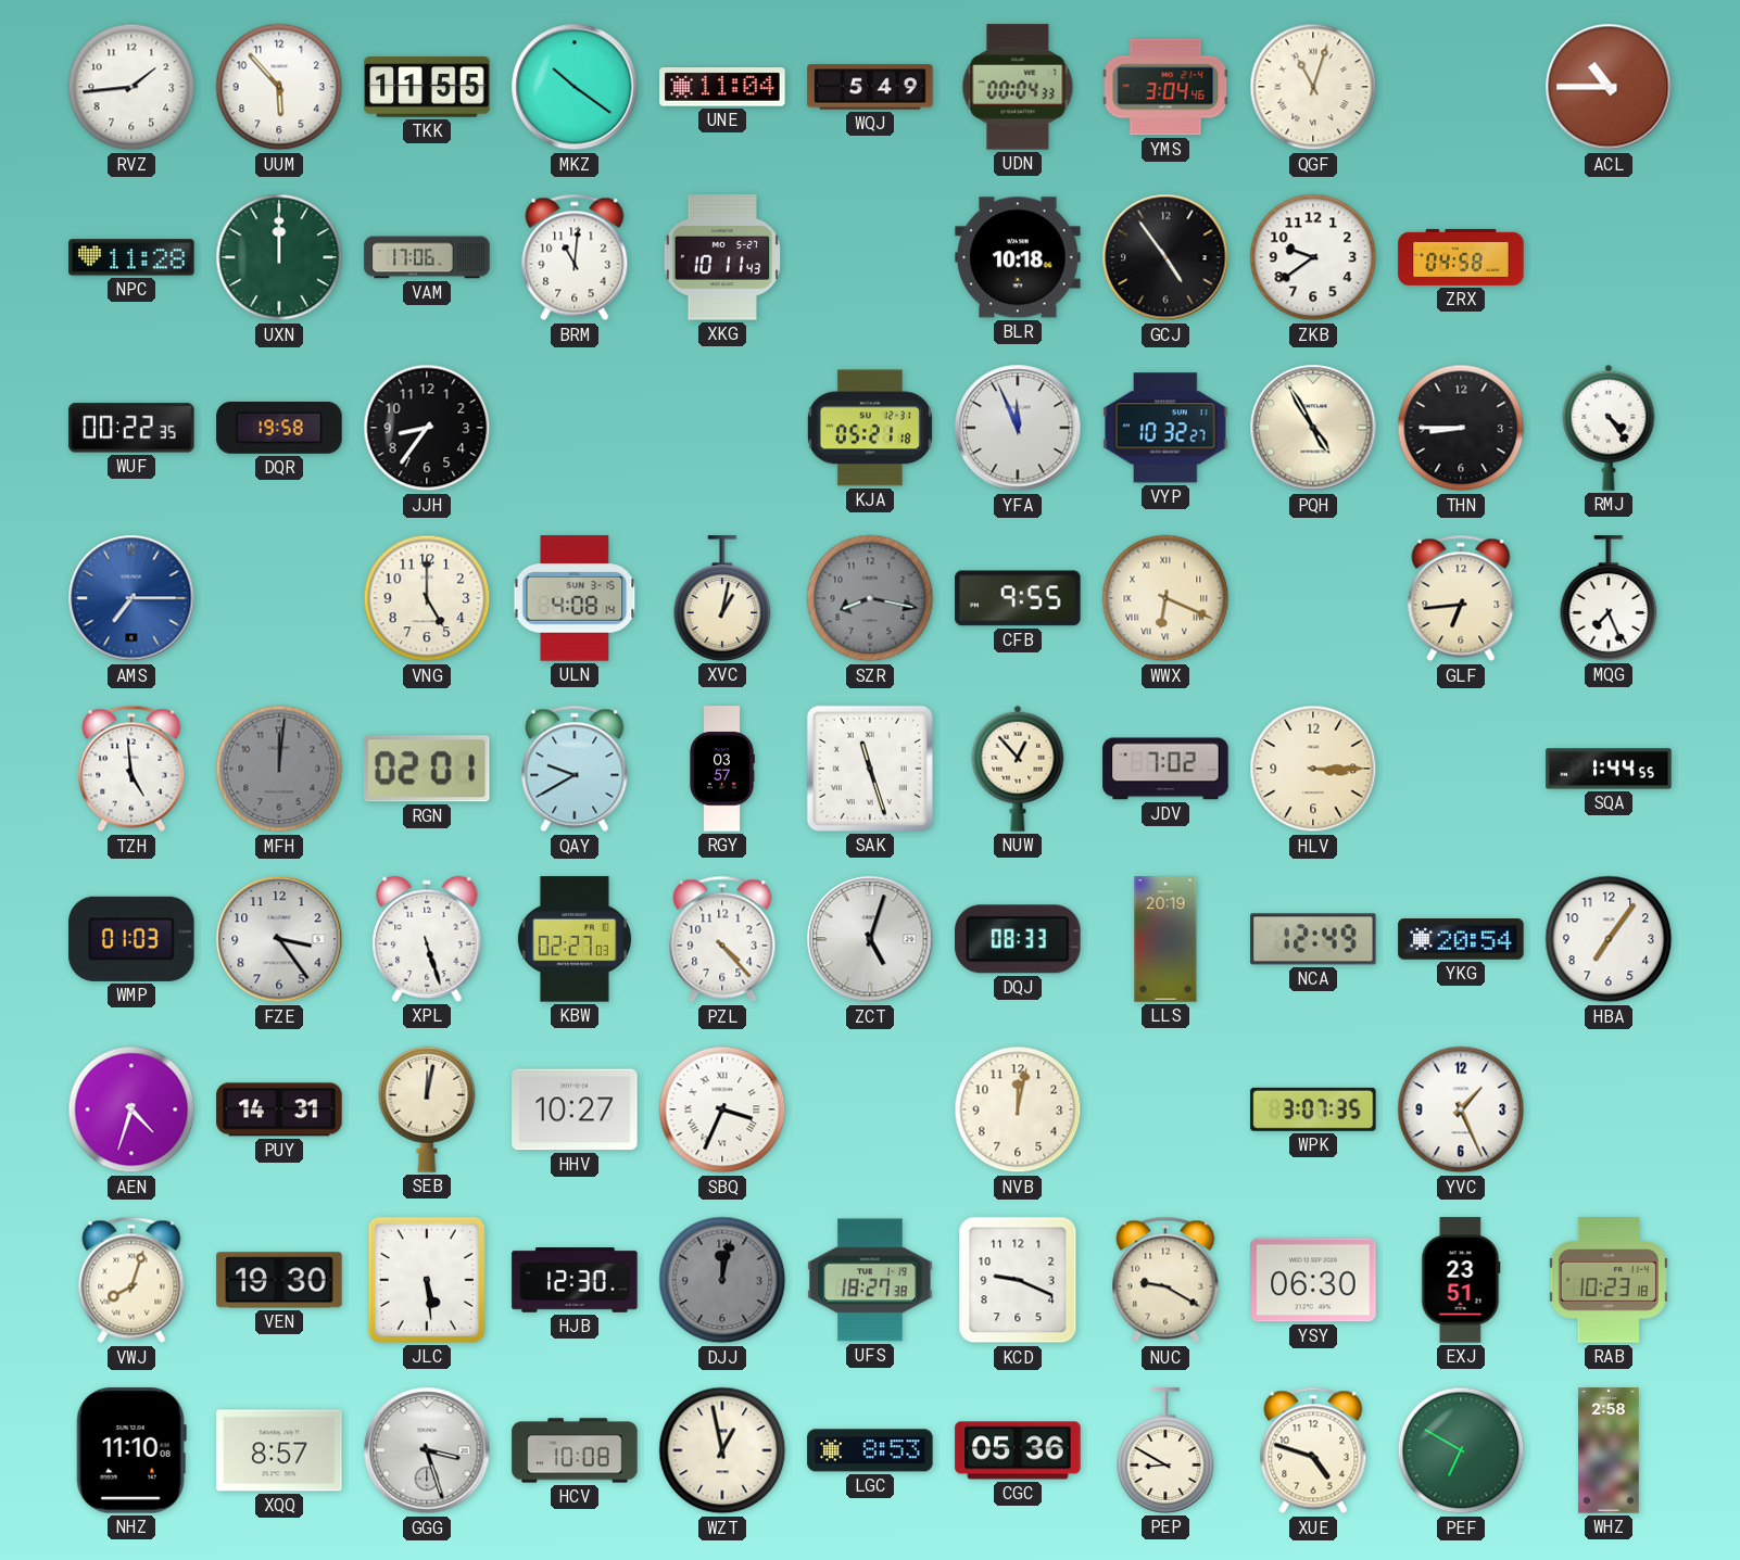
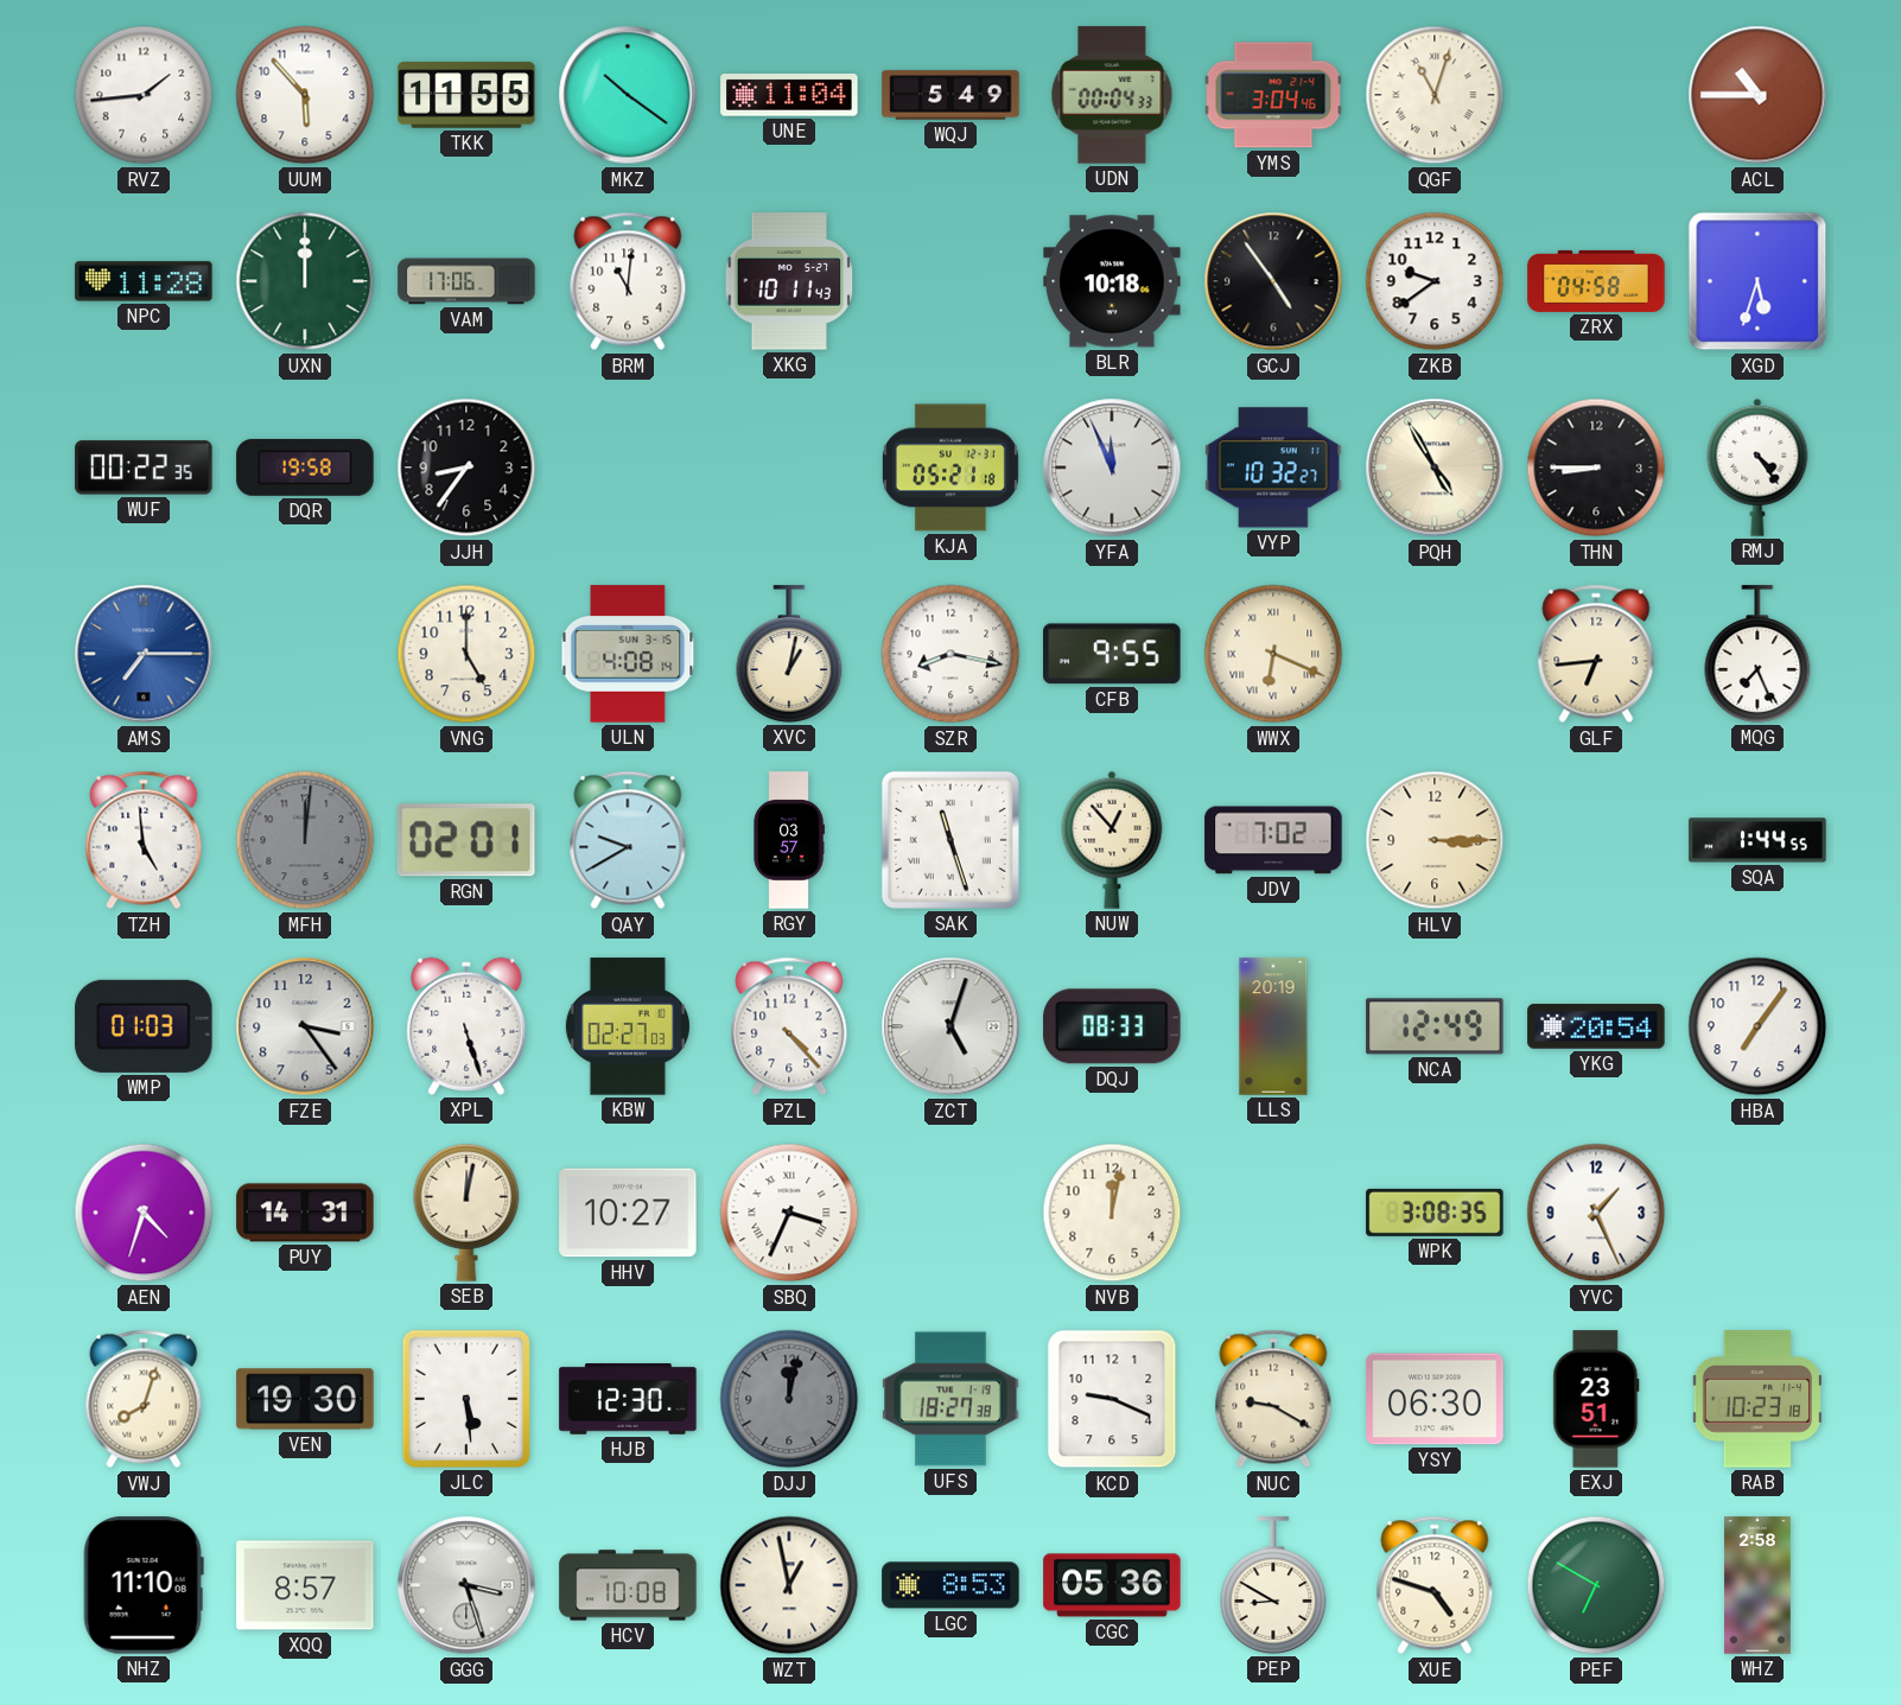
XGD: none -> 5:33 (1757, 281)
SZR dial: grey -> white (950, 654)
WPK: 3:07 -> 3:08 (1435, 1213)
